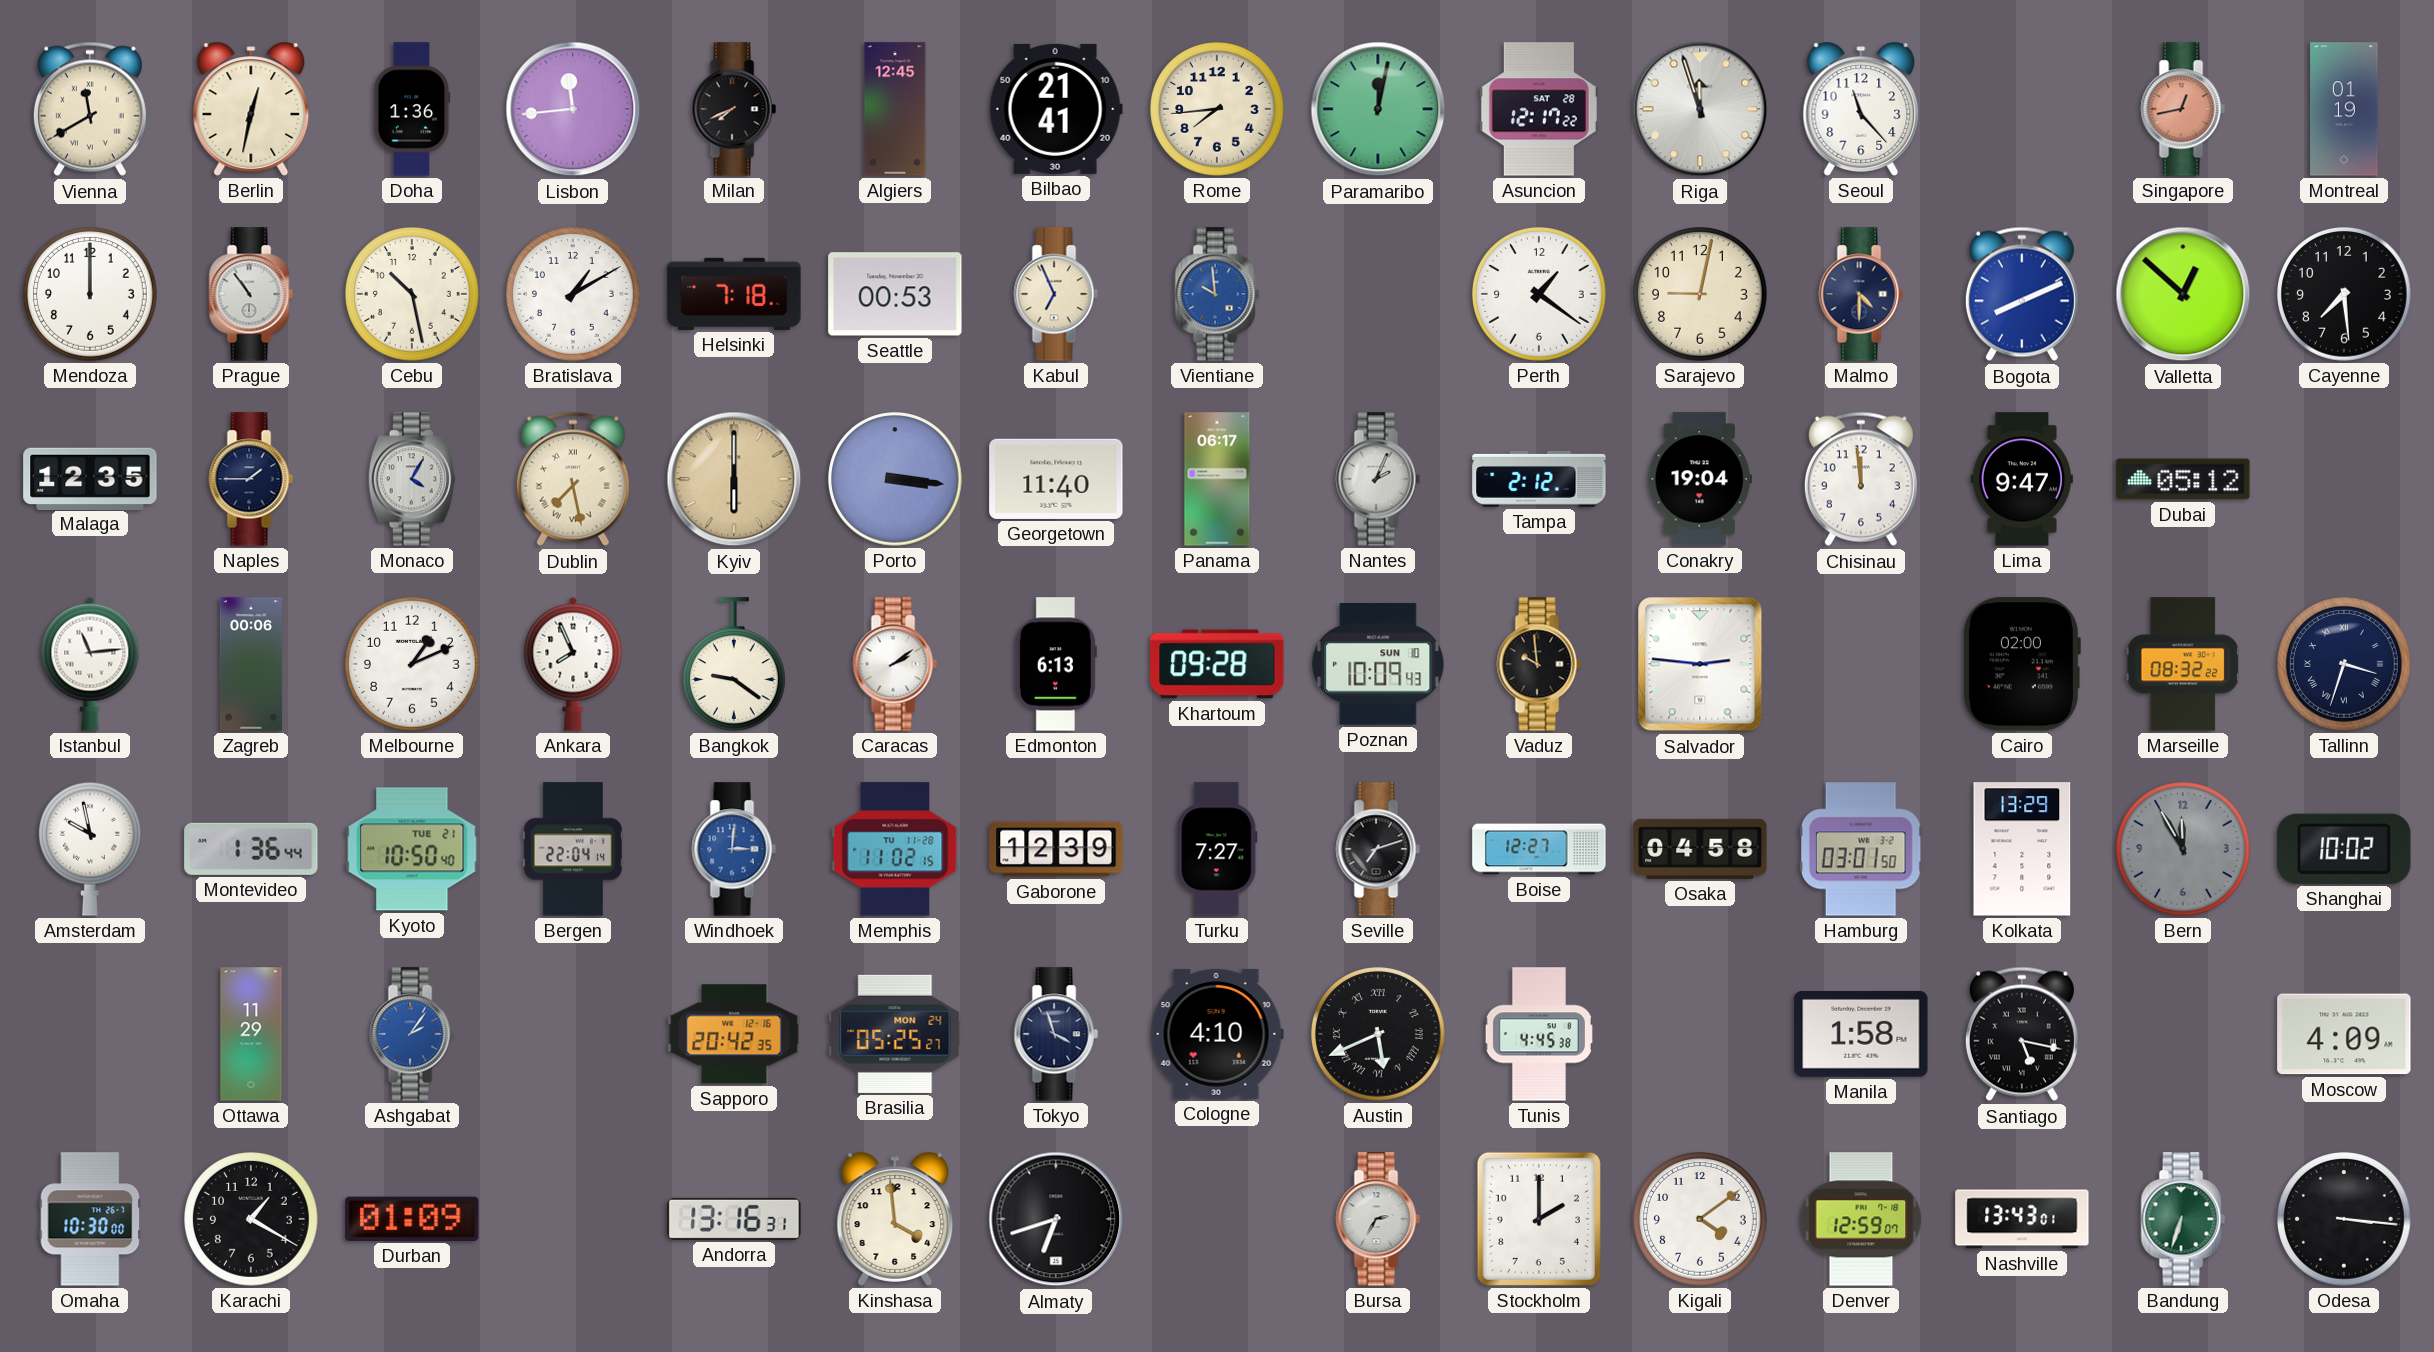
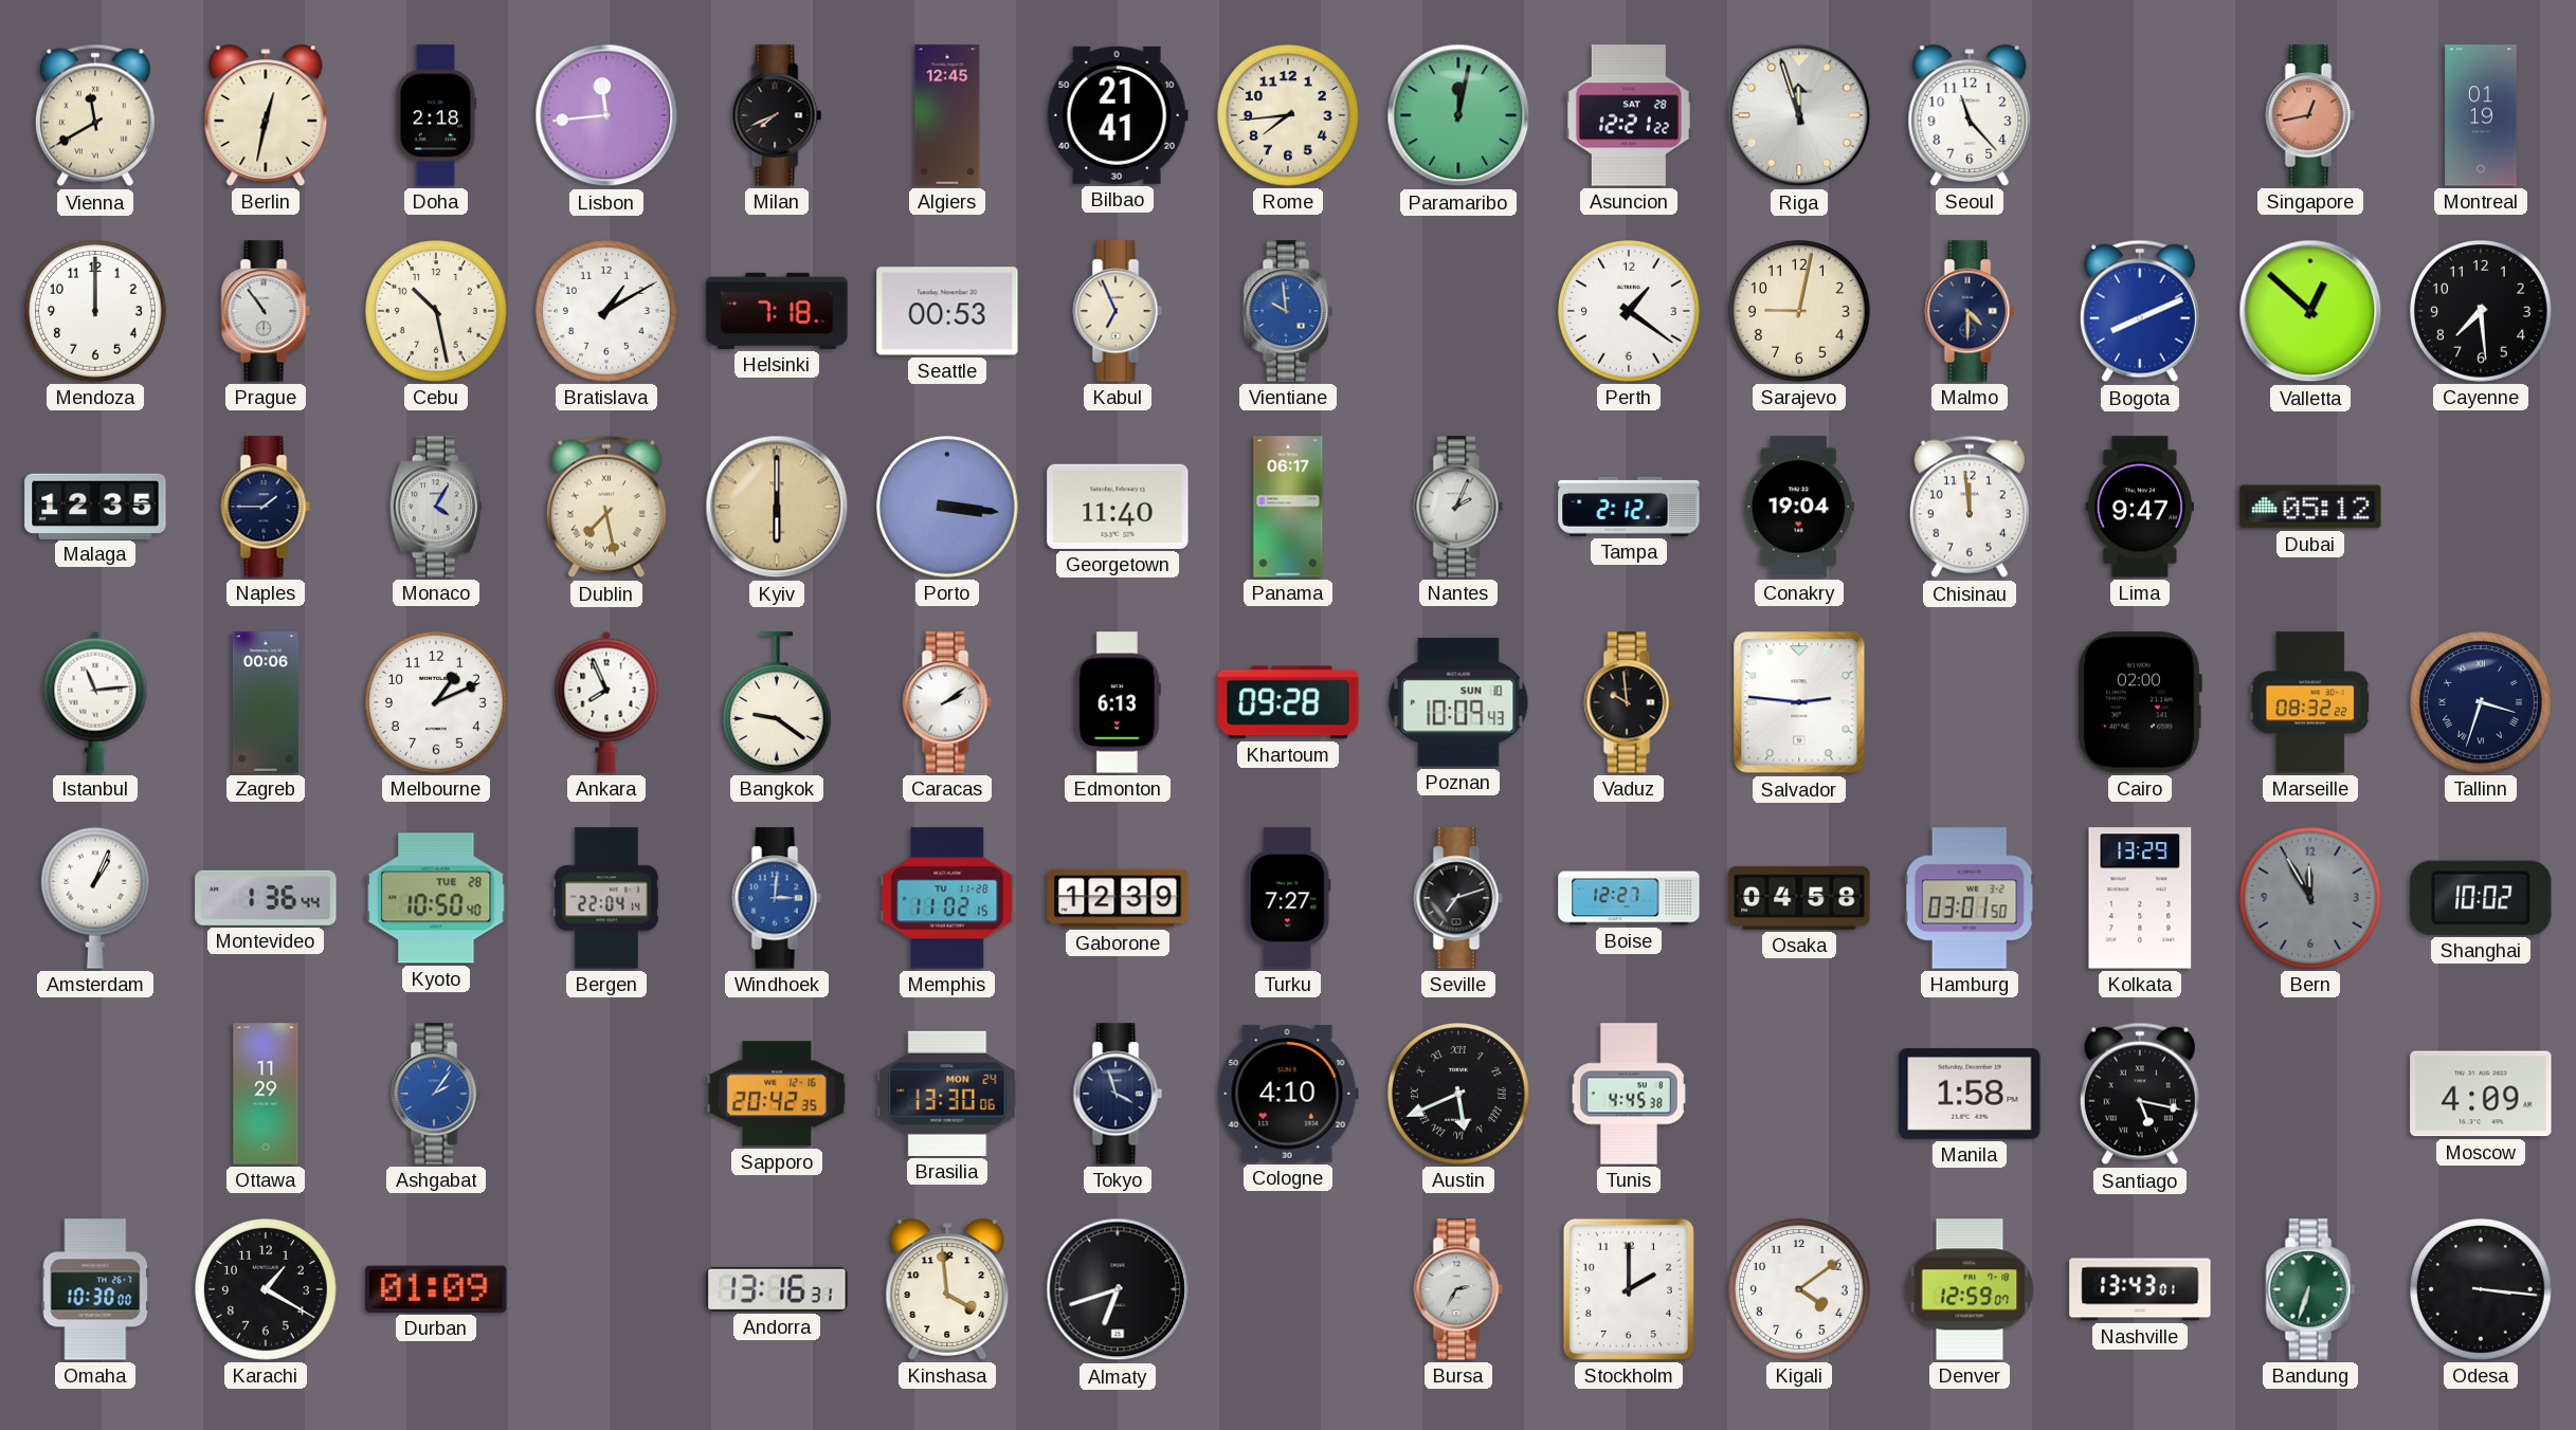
Doha: 1:36 -> 2:18 (436, 115)
Asuncion: 12:17 -> 12:21 (1629, 115)
Amsterdam: 9:58 -> 1:04 (95, 898)
Kyoto date: TUE 21 -> TUE 28 (436, 898)
Brasilia: 05:25 -> 13:30 (947, 1094)
